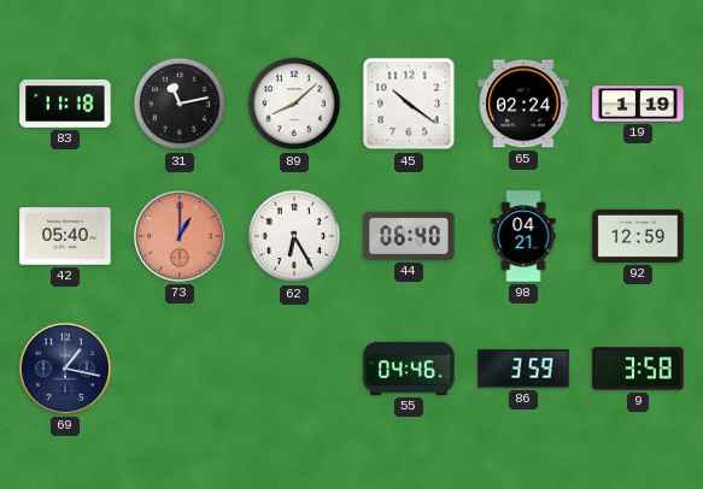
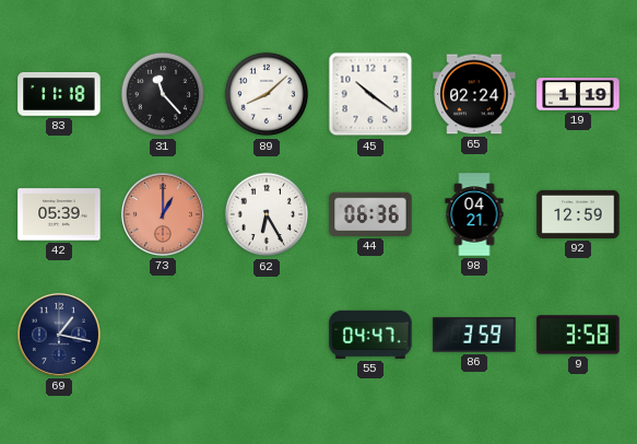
31: 11:13 -> 11:23 (163, 94)
42: 05:40 -> 05:39 (59, 214)
44: 06:40 -> 06:36 (370, 214)
55: 04:46 -> 04:47 (370, 335)
